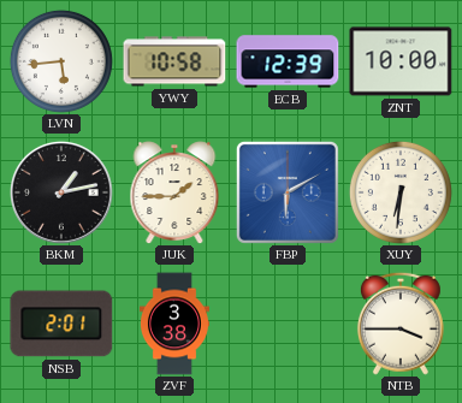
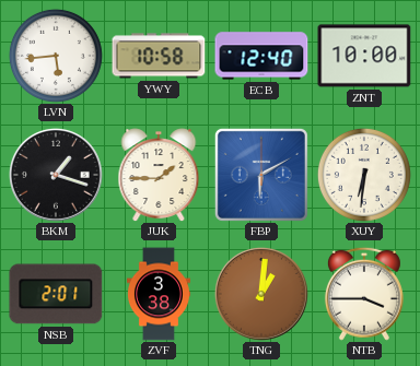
ECB: 12:39 -> 12:40 (261, 56)
BKM: 1:13 -> 1:18 (56, 175)
TNG: none -> 1:01 (261, 294)
